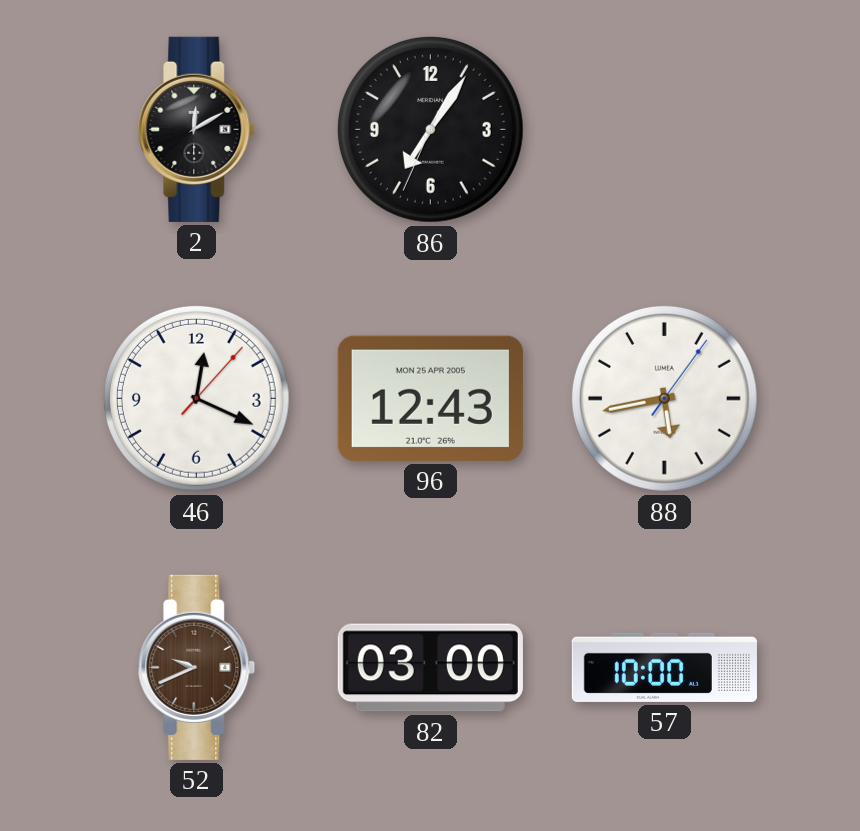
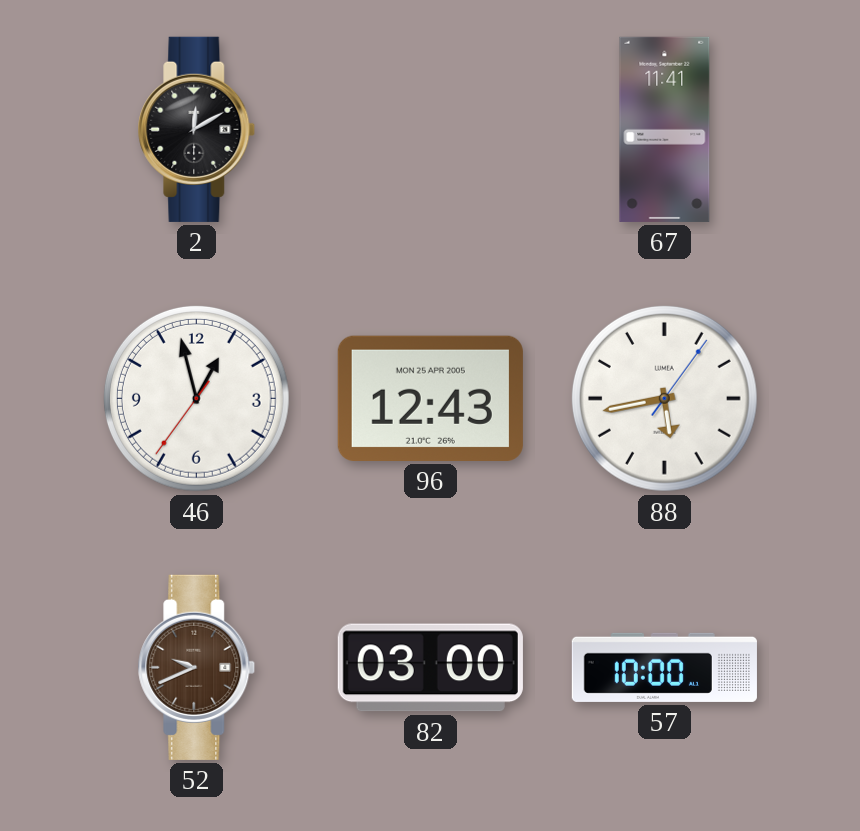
86: 7:05 -> none (430, 129)
67: none -> 11:41 (665, 129)
46: 12:19 -> 12:57 (196, 398)
